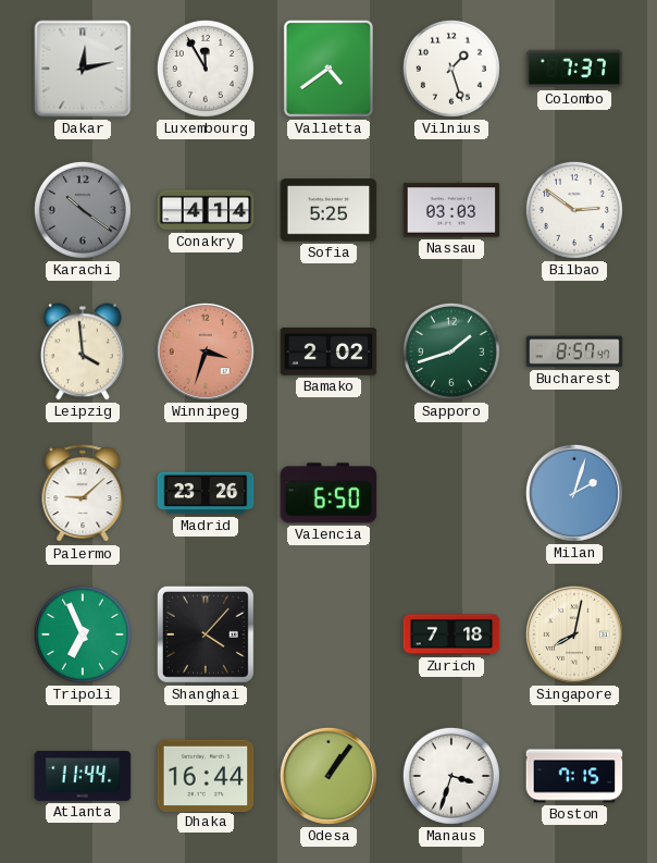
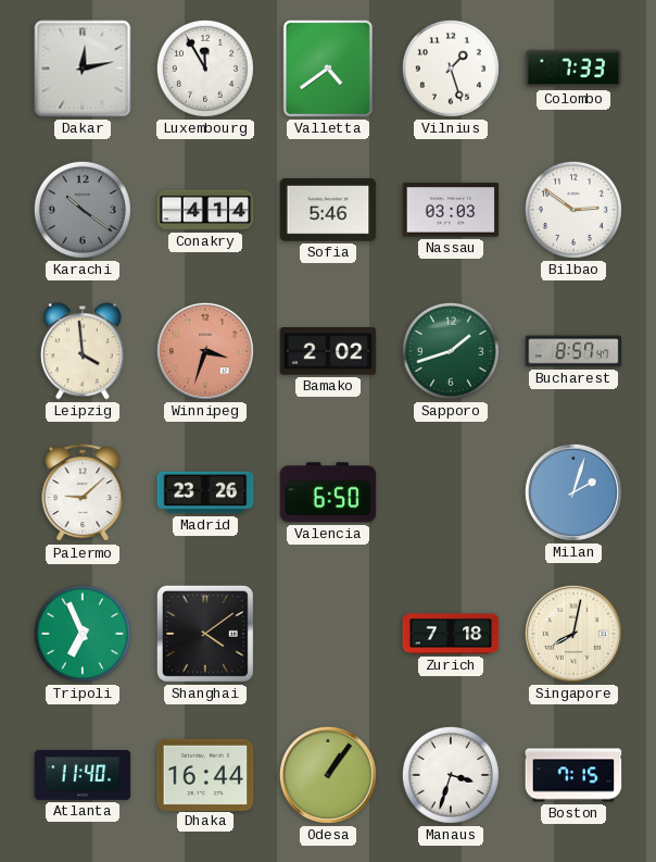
Colombo: 7:37 -> 7:33 (573, 68)
Sofia: 5:25 -> 5:46 (328, 210)
Shanghai: 4:07 -> 4:09 (205, 634)
Atlanta: 11:44 -> 11:40 (83, 775)
